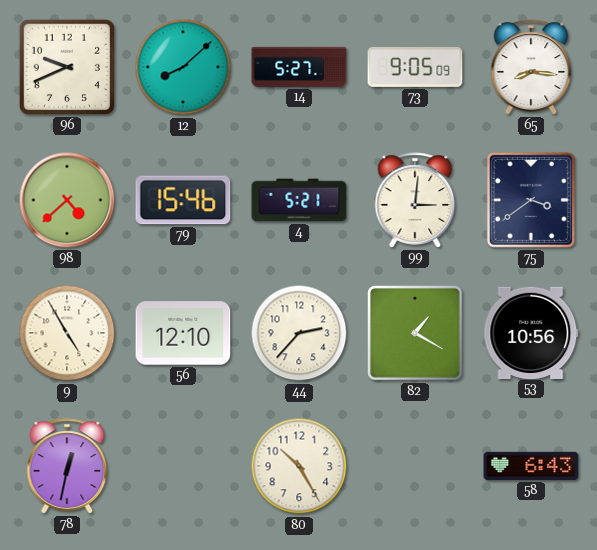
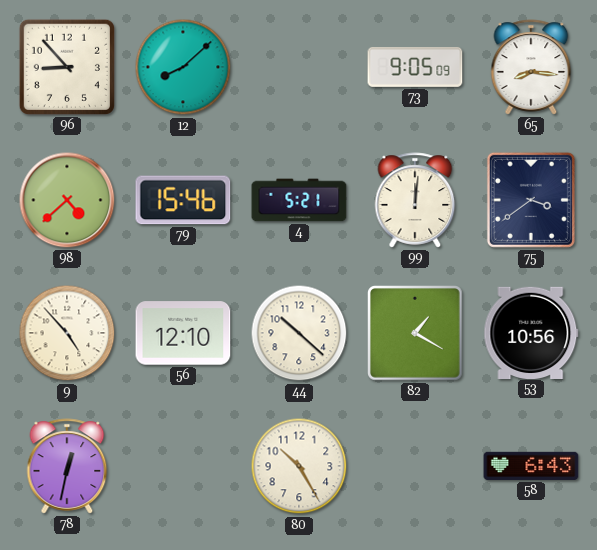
96: 9:41 -> 8:53 (67, 67)
14: 5:27 -> none (299, 67)
99: 3:01 -> 12:01 (415, 200)
9: 4:55 -> 4:53 (67, 333)
44: 2:37 -> 10:22 (299, 333)
